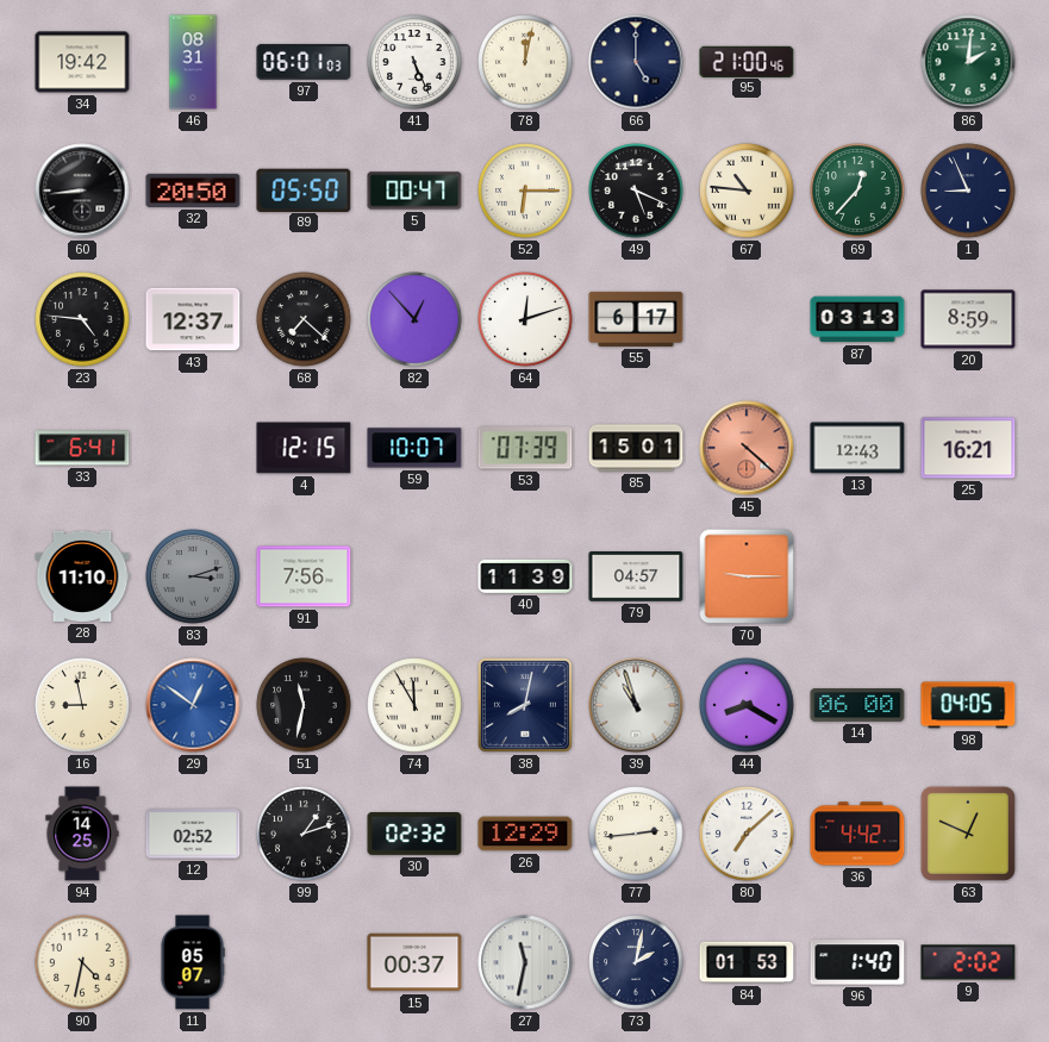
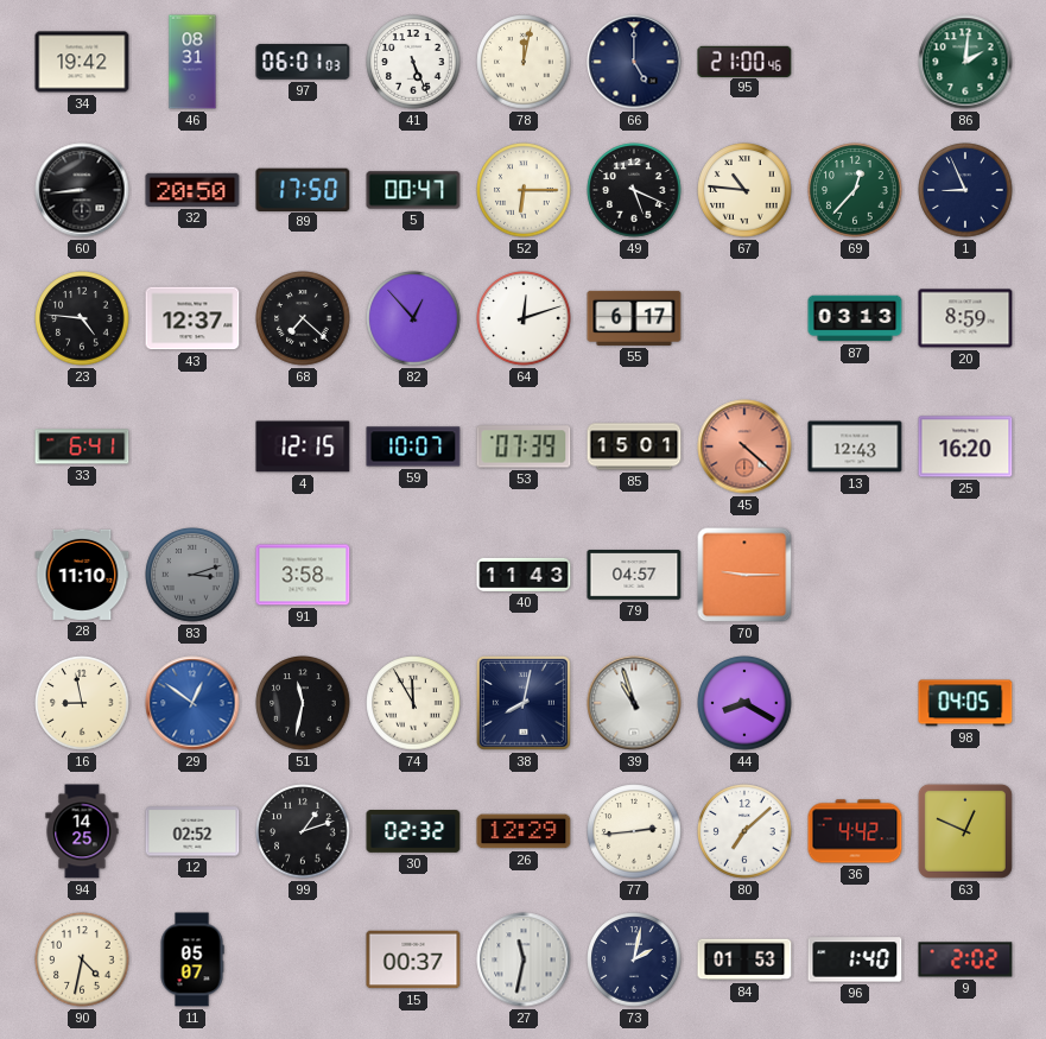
89: 05:50 -> 17:50 (303, 189)
25: 16:21 -> 16:20 (965, 446)
91: 7:56 -> 3:58 (303, 575)
40: 11:39 -> 11:43 (524, 575)
14: 06:00 -> none (857, 706)
